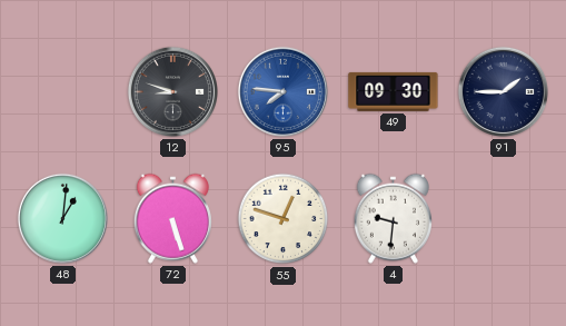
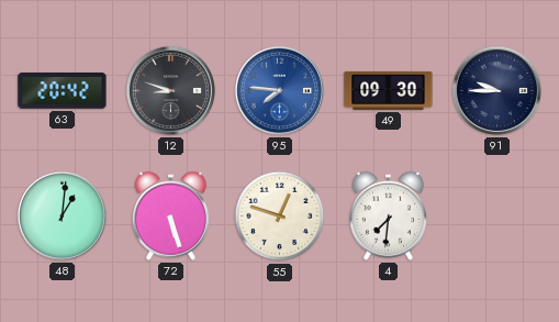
63: none -> 20:42 (63, 91)
91: 1:45 -> 9:45 (496, 90)
4: 9:31 -> 7:31 (388, 215)
